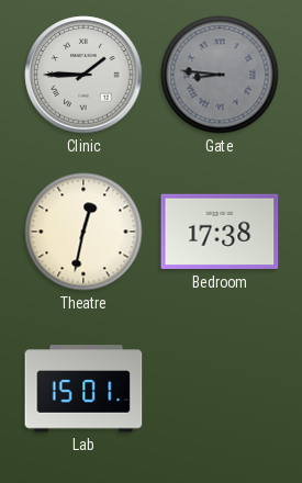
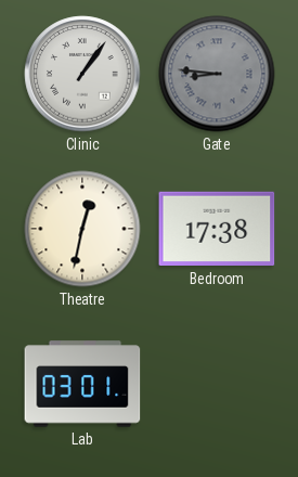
Clinic: 1:45 -> 1:06 (82, 74)
Lab: 15:01 -> 03:01 (82, 384)
